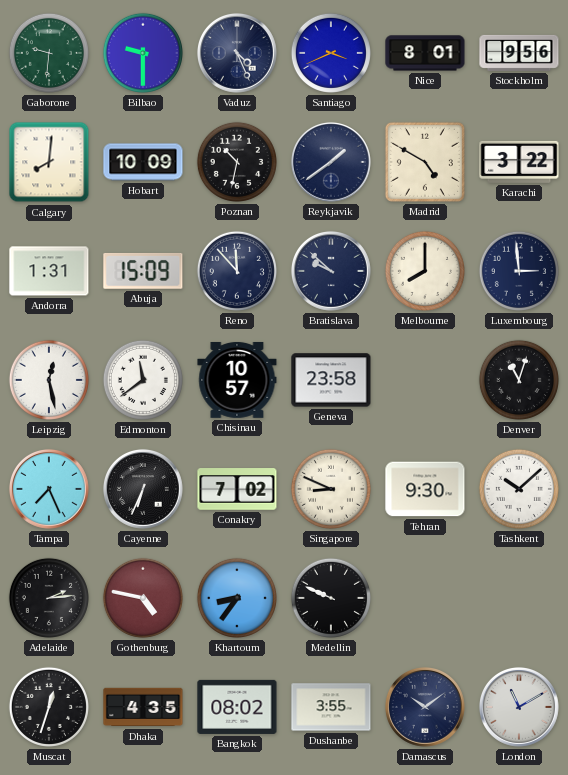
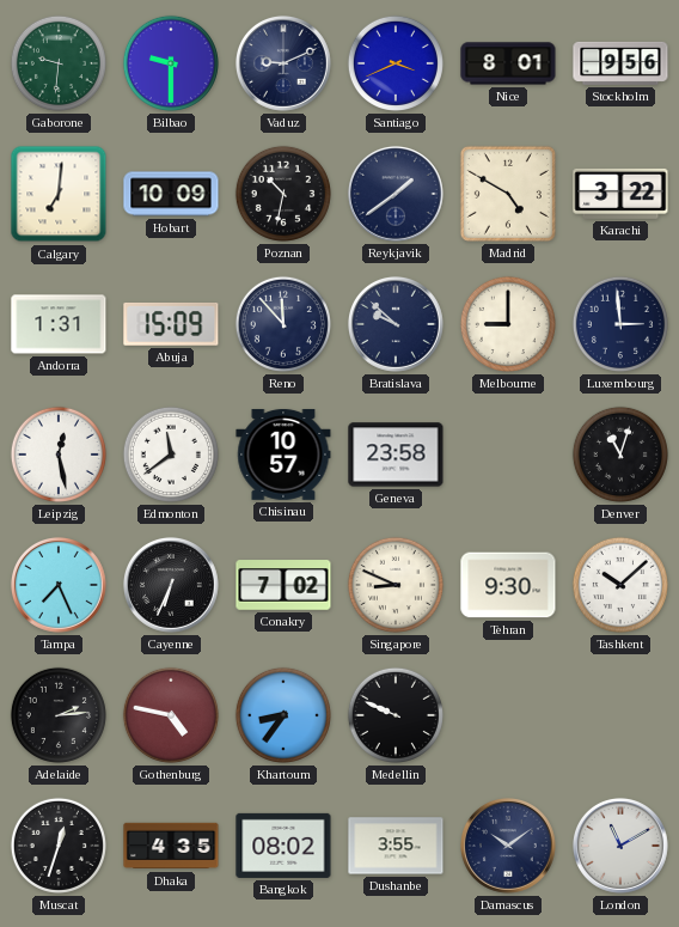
Vaduz: 4:26 -> 9:11 (283, 63)
Calgary: 8:01 -> 7:01 (59, 194)
Melbourne: 8:00 -> 9:00 (508, 324)
